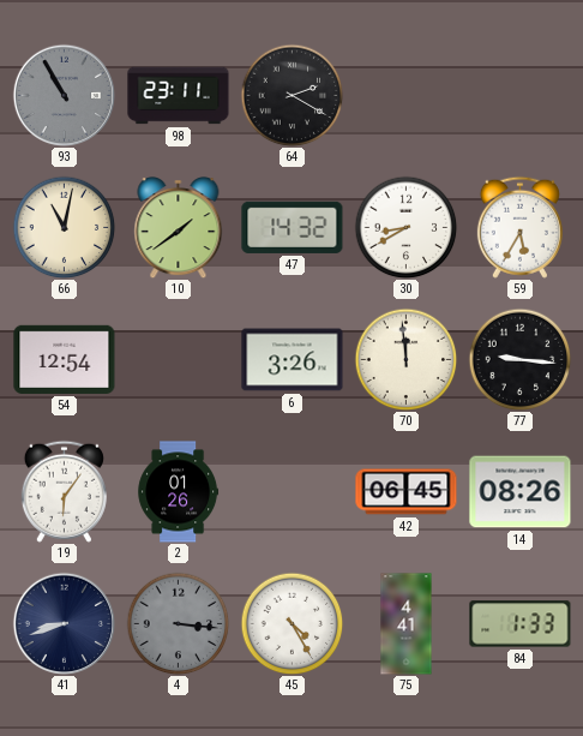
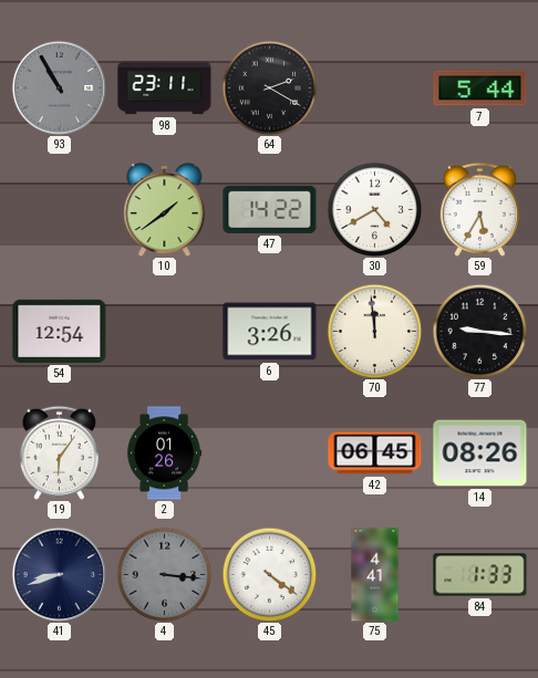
7: none -> 5:44 (480, 88)
66: 11:02 -> none (64, 227)
47: 14:32 -> 14:22 (270, 209)
30: 8:40 -> 4:40 (374, 209)
45: 4:25 -> 4:21 (269, 574)
